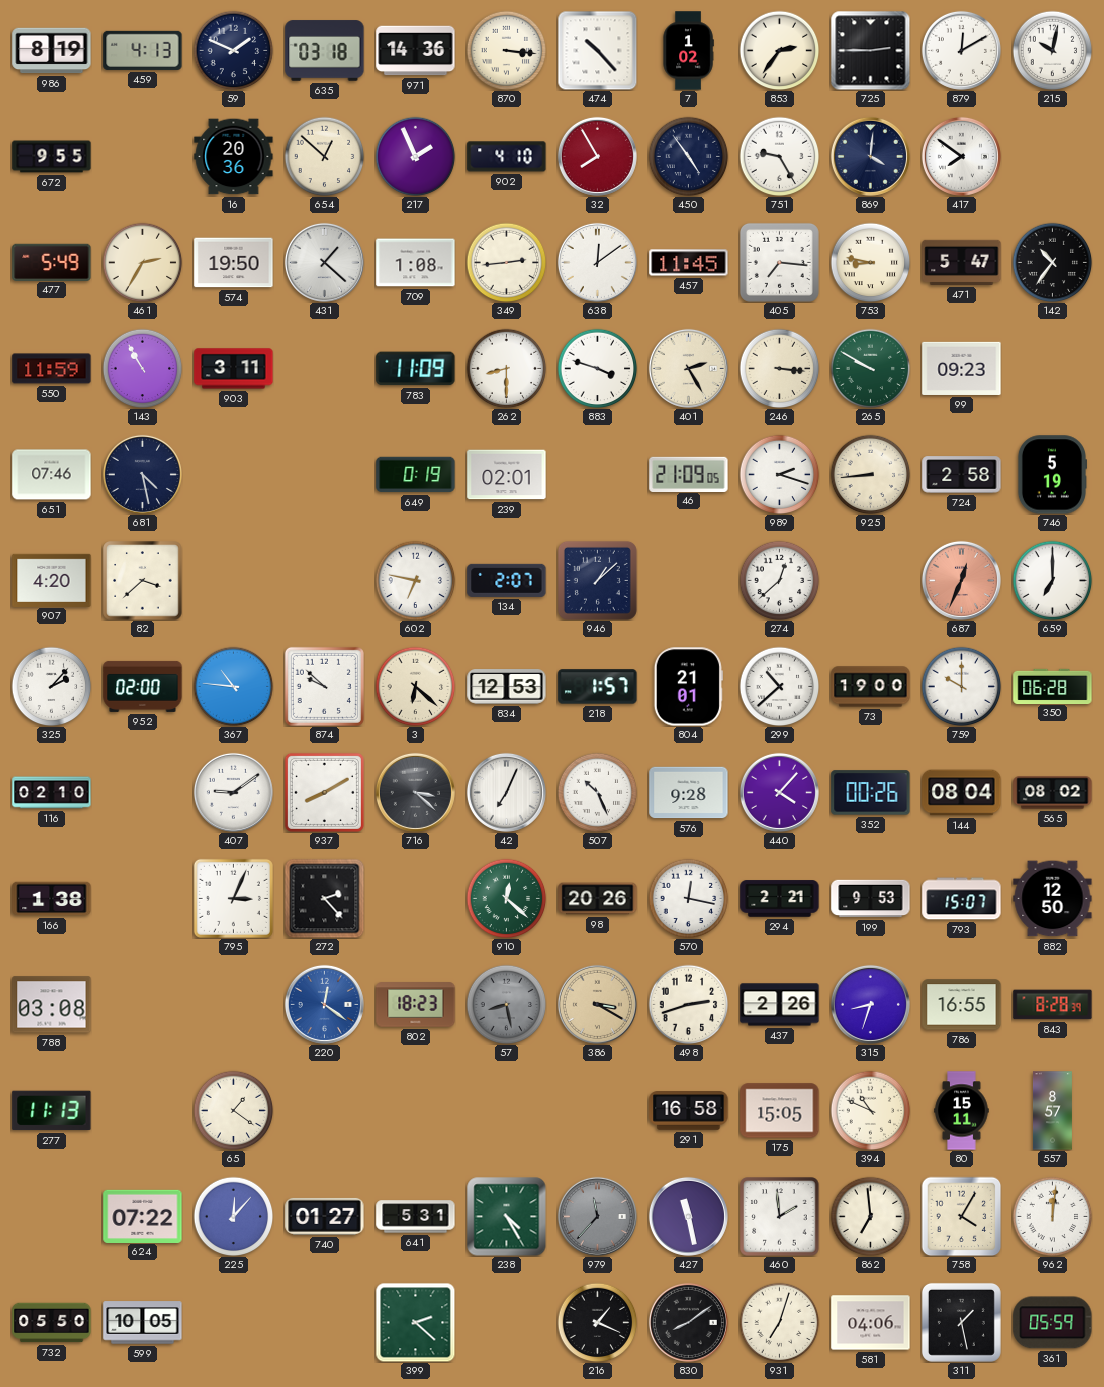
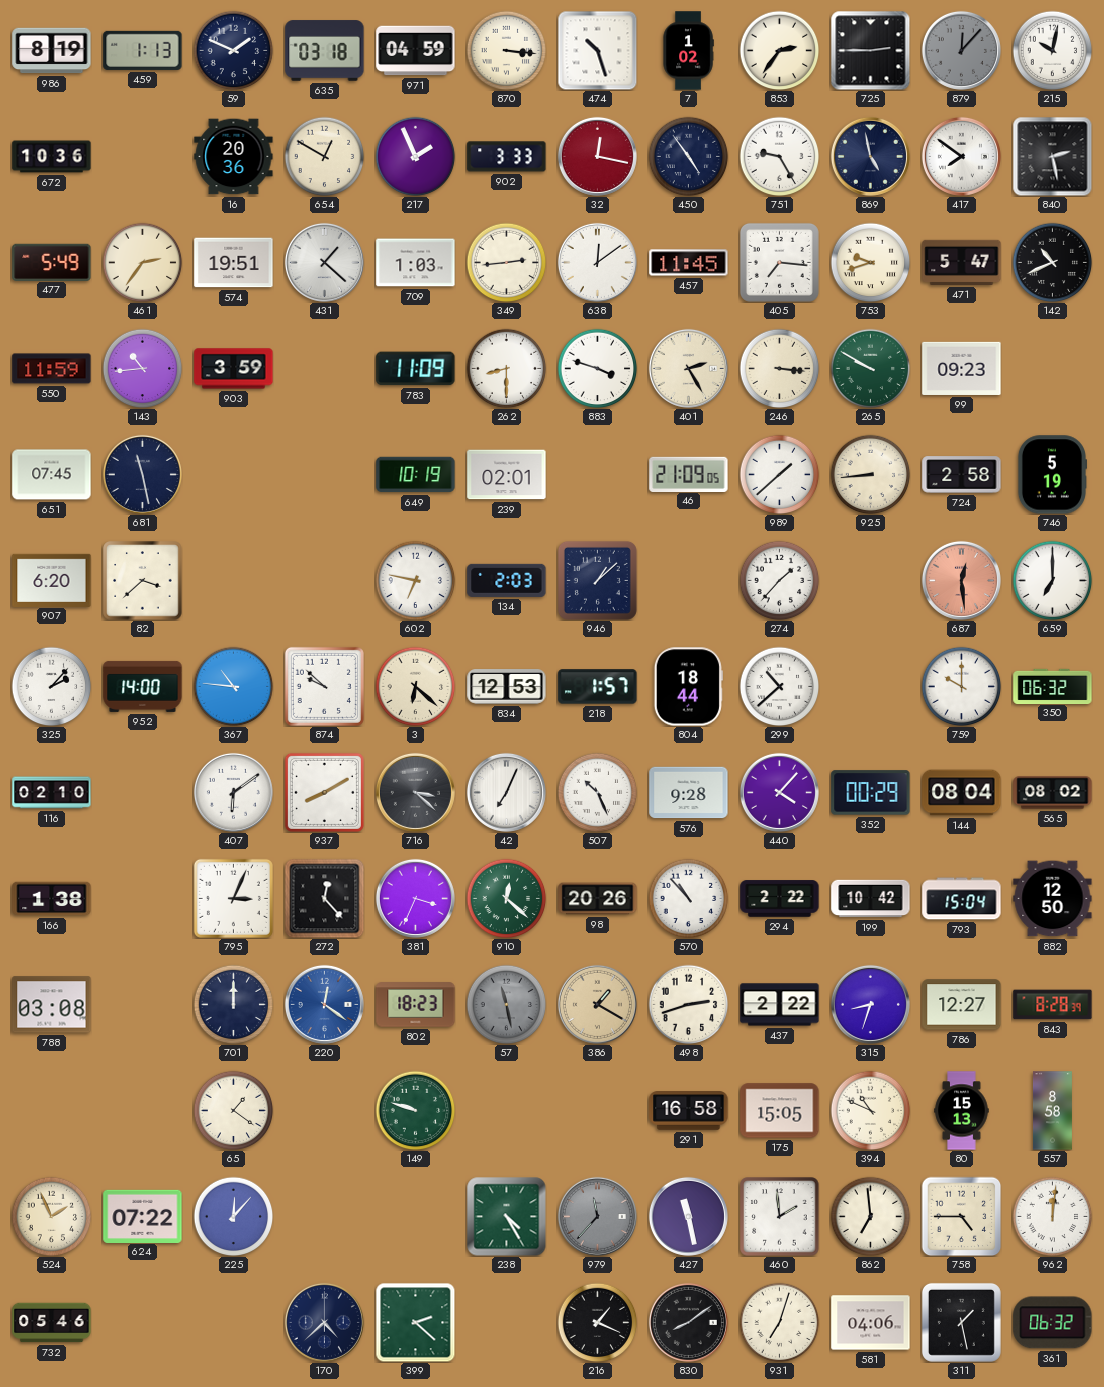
459: 4:13 -> 1:13 (143, 50)
971: 14:36 -> 04:59 (416, 51)
474: 10:23 -> 10:27 (597, 50)
879: 12:10 -> 12:07 (961, 50)
879 dial: white -> grey (961, 50)
672: 9:55 -> 10:36 (52, 157)
654: 12:52 -> 12:50 (324, 156)
902: 4:10 -> 3:33 (507, 157)
32: 7:55 -> 12:17 (597, 156)
869: 4:01 -> 4:58 (870, 156)
840: none -> 2:28 (1052, 156)
461: 2:35 -> 2:36 (142, 262)
574: 19:50 -> 19:51 (234, 263)
709: 1:08 -> 1:03 (416, 263)
753: 8:47 -> 9:42 (870, 262)
142: 10:36 -> 10:41 (1052, 262)
143: 10:55 -> 10:44 (142, 368)
903: 3:11 -> 3:59 (234, 369)
651: 07:46 -> 07:45 (52, 475)
681: 4:28 -> 11:28 (142, 474)
649: 0:19 -> 10:19 (416, 475)
989: 2:18 -> 1:38 (779, 474)
907: 4:20 -> 6:20 (52, 580)
134: 2:07 -> 2:03 (507, 580)
274: 12:38 -> 1:37 (779, 580)
687: 12:34 -> 12:29 (961, 580)
952: 02:00 -> 14:00 (143, 686)
804: 21:01 -> 18:44 (688, 687)
73: 19:00 -> none (871, 687)
350: 06:28 -> 06:32 (1053, 686)
407: 9:09 -> 6:09 (233, 792)
352: 00:26 -> 00:29 (871, 793)
272: 2:23 -> 12:23 (324, 898)
381: none -> 3:34 (415, 898)
570: 12:17 -> 10:53 (688, 898)
294: 2:21 -> 2:22 (780, 899)
199: 9:53 -> 10:42 (871, 899)
793: 15:07 -> 15:04 (962, 899)
701: none -> 12:00 (233, 1004)
57: 8:28 -> 11:28 (506, 1004)
386: 3:20 -> 1:20 (597, 1004)
437: 2:26 -> 2:22 (780, 1005)
786: 16:55 -> 12:27 (962, 1005)
277: 11:13 -> none (52, 1111)
149: none -> 9:48 (415, 1110)
80: 15:11 -> 15:13 (962, 1111)
557: 8:57 -> 8:58 (1052, 1111)
524: none -> 1:56 (51, 1216)
740: 01:27 -> none (325, 1216)
641: 5:31 -> none (416, 1217)
758: 4:05 -> 4:45 (961, 1216)
732: 05:50 -> 05:46 (52, 1323)
599: 10:05 -> none (143, 1323)
170: none -> 4:38 (324, 1322)
361: 05:59 -> 06:32 (1053, 1323)
